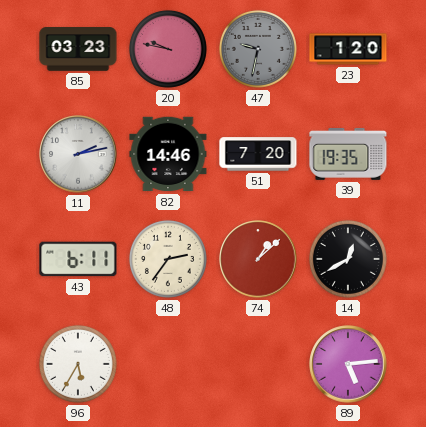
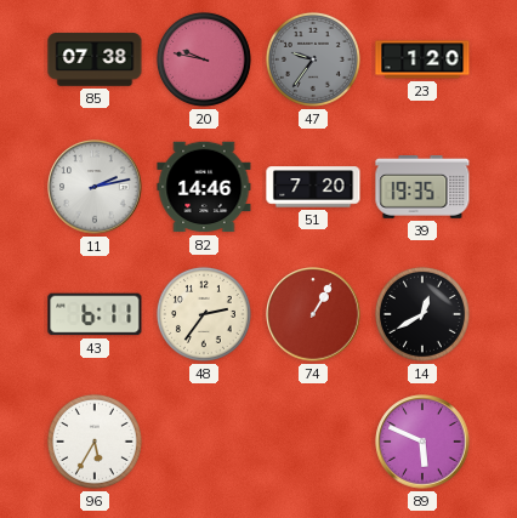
85: 03:23 -> 07:38 (95, 59)
47: 9:32 -> 9:36 (313, 59)
74: 1:08 -> 1:05 (313, 314)
89: 5:14 -> 5:49 (422, 442)
